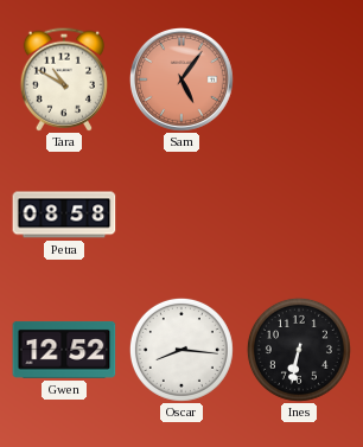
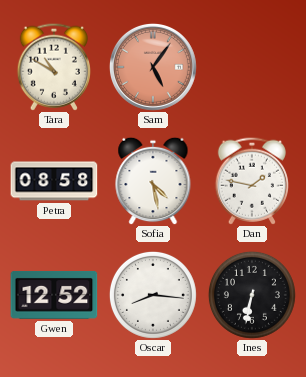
Sofia: none -> 4:28 (153, 181)
Dan: none -> 1:47 (252, 181)
